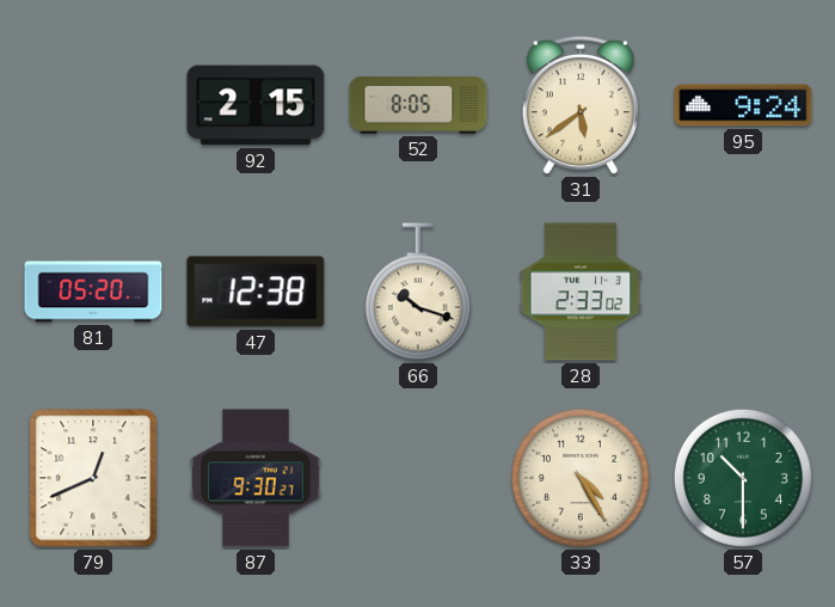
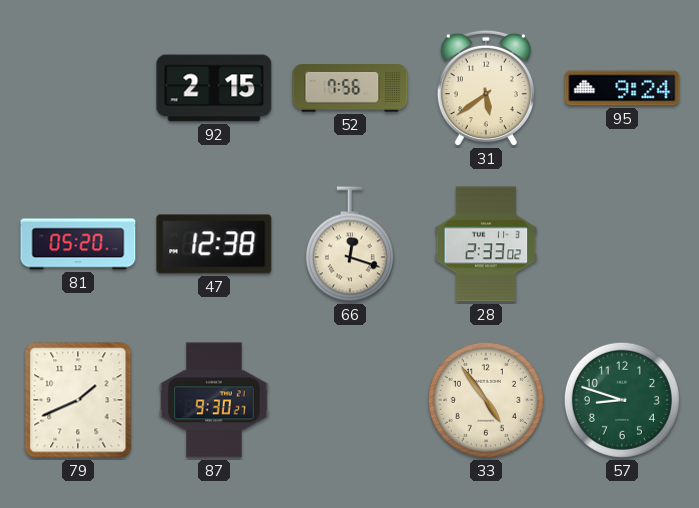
52: 8:05 -> 7:56 (350, 88)
66: 10:18 -> 12:18 (350, 244)
79: 12:41 -> 1:41 (78, 400)
33: 4:25 -> 4:54 (486, 400)
57: 10:30 -> 8:48 (622, 400)
